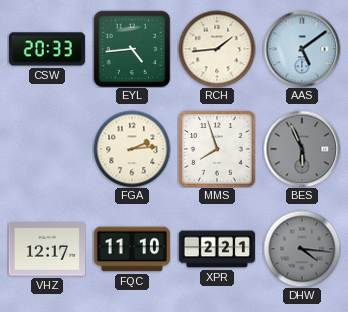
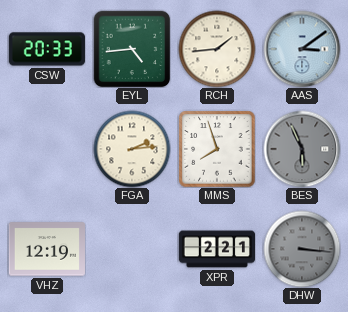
AAS: 5:09 -> 3:09 (302, 49)
VHZ: 12:17 -> 12:19 (47, 249)
FQC: 11:10 -> none (132, 249)
DHW: 4:16 -> 3:16 (302, 249)
